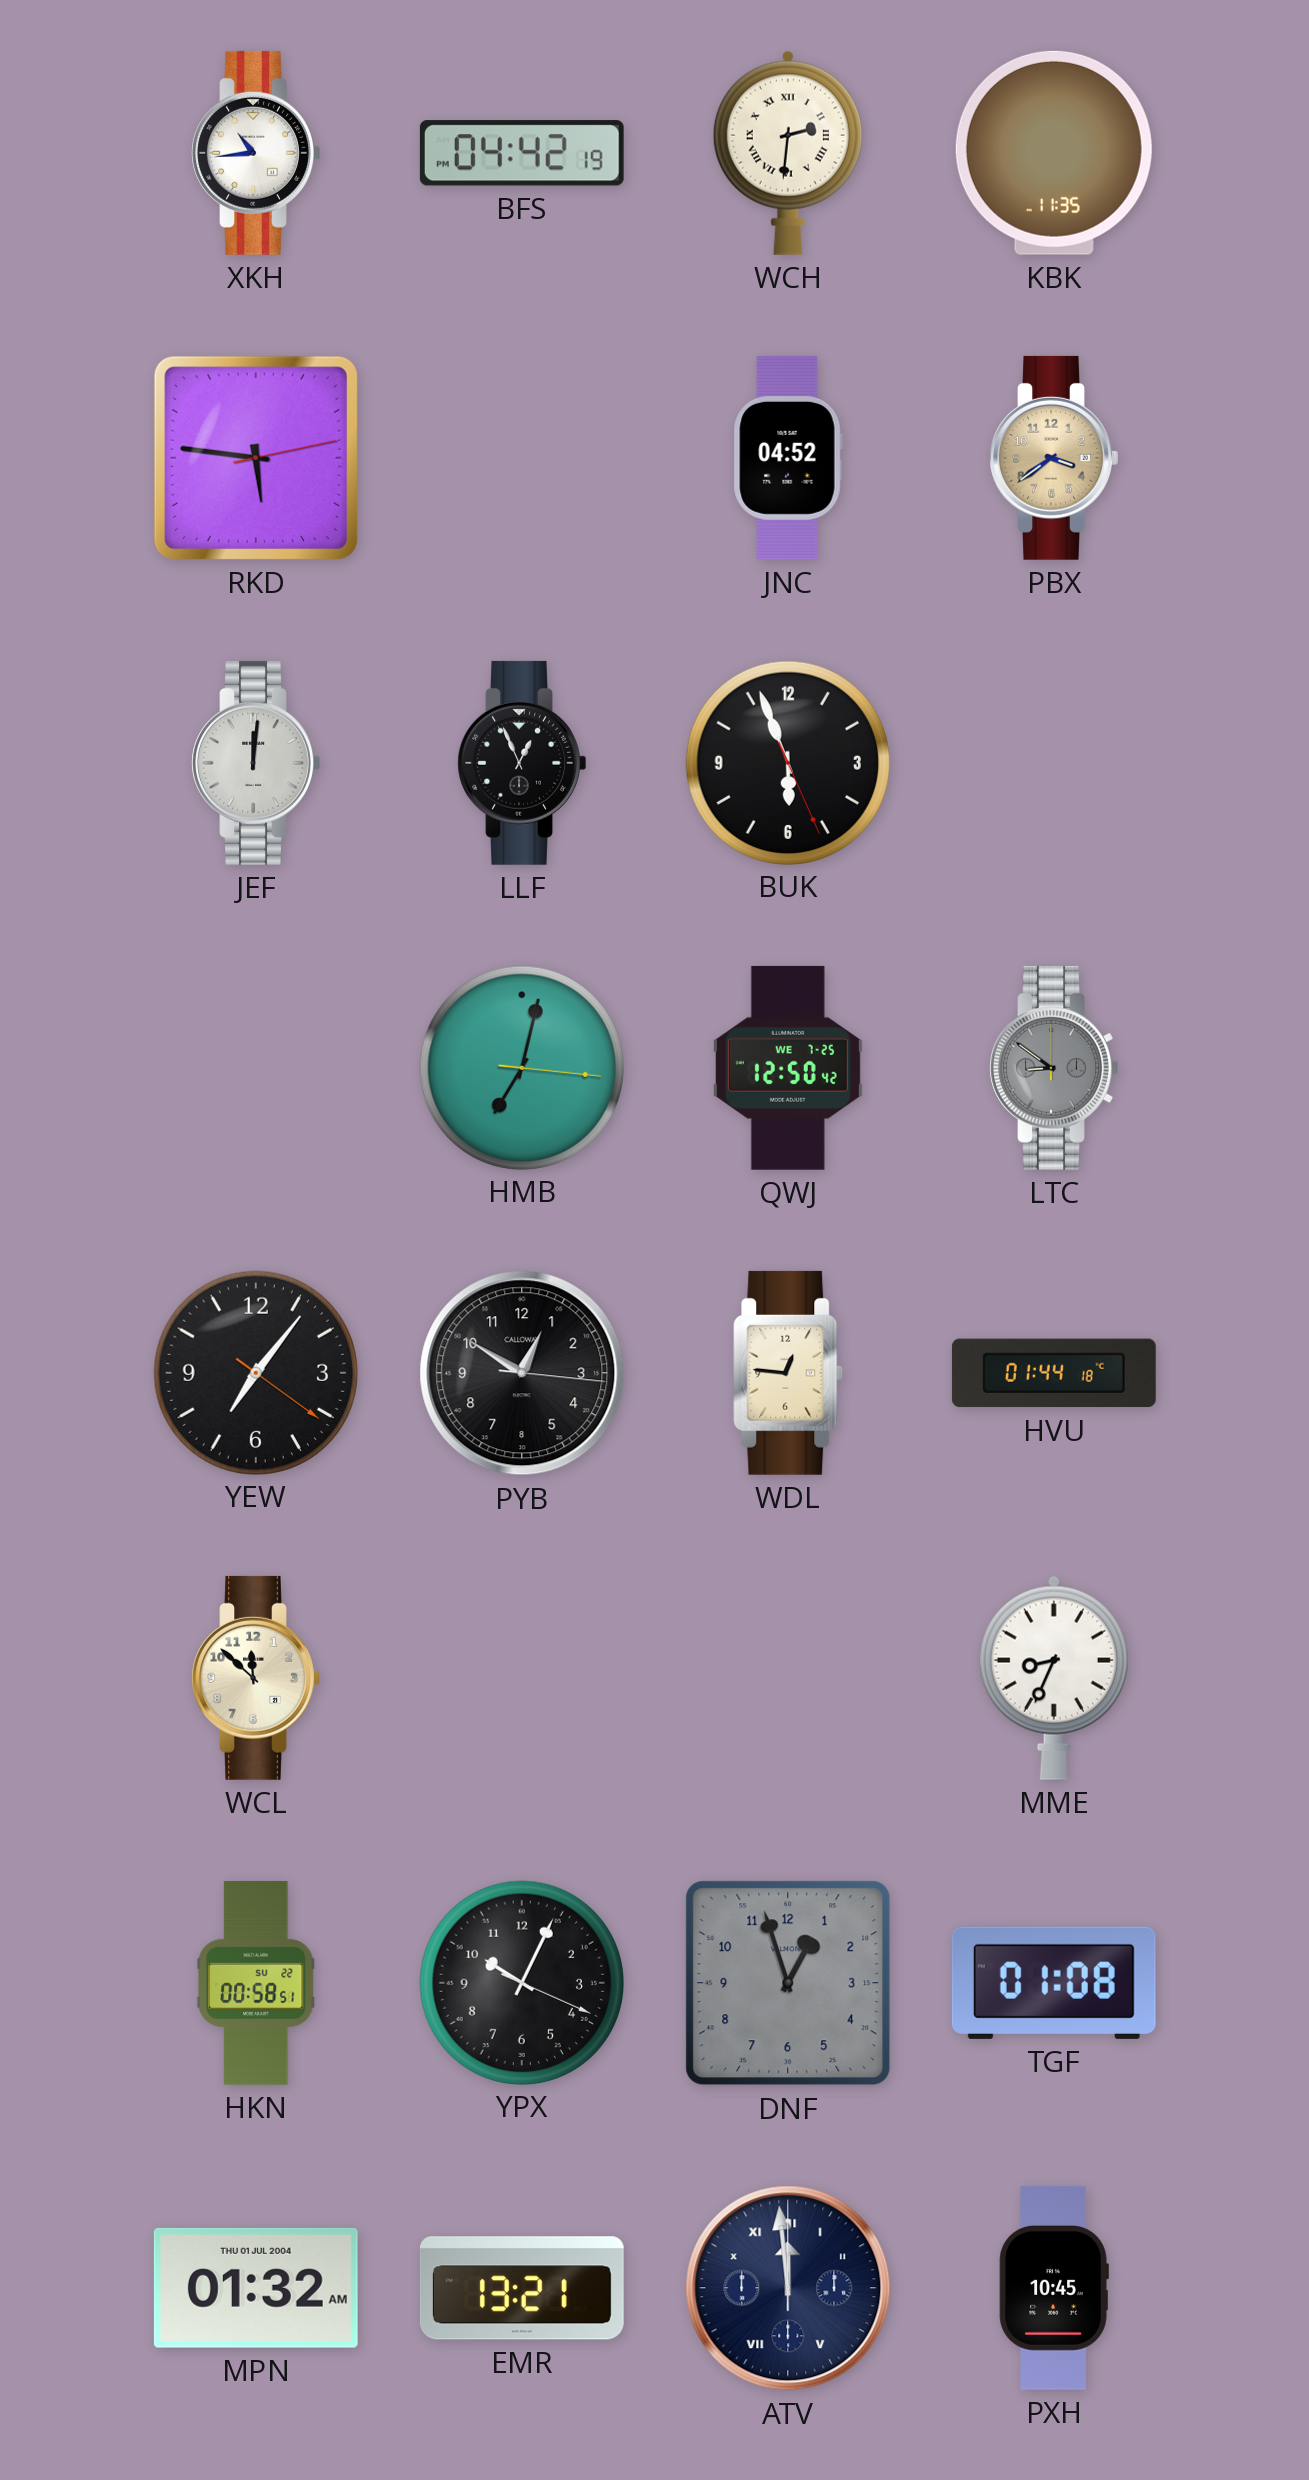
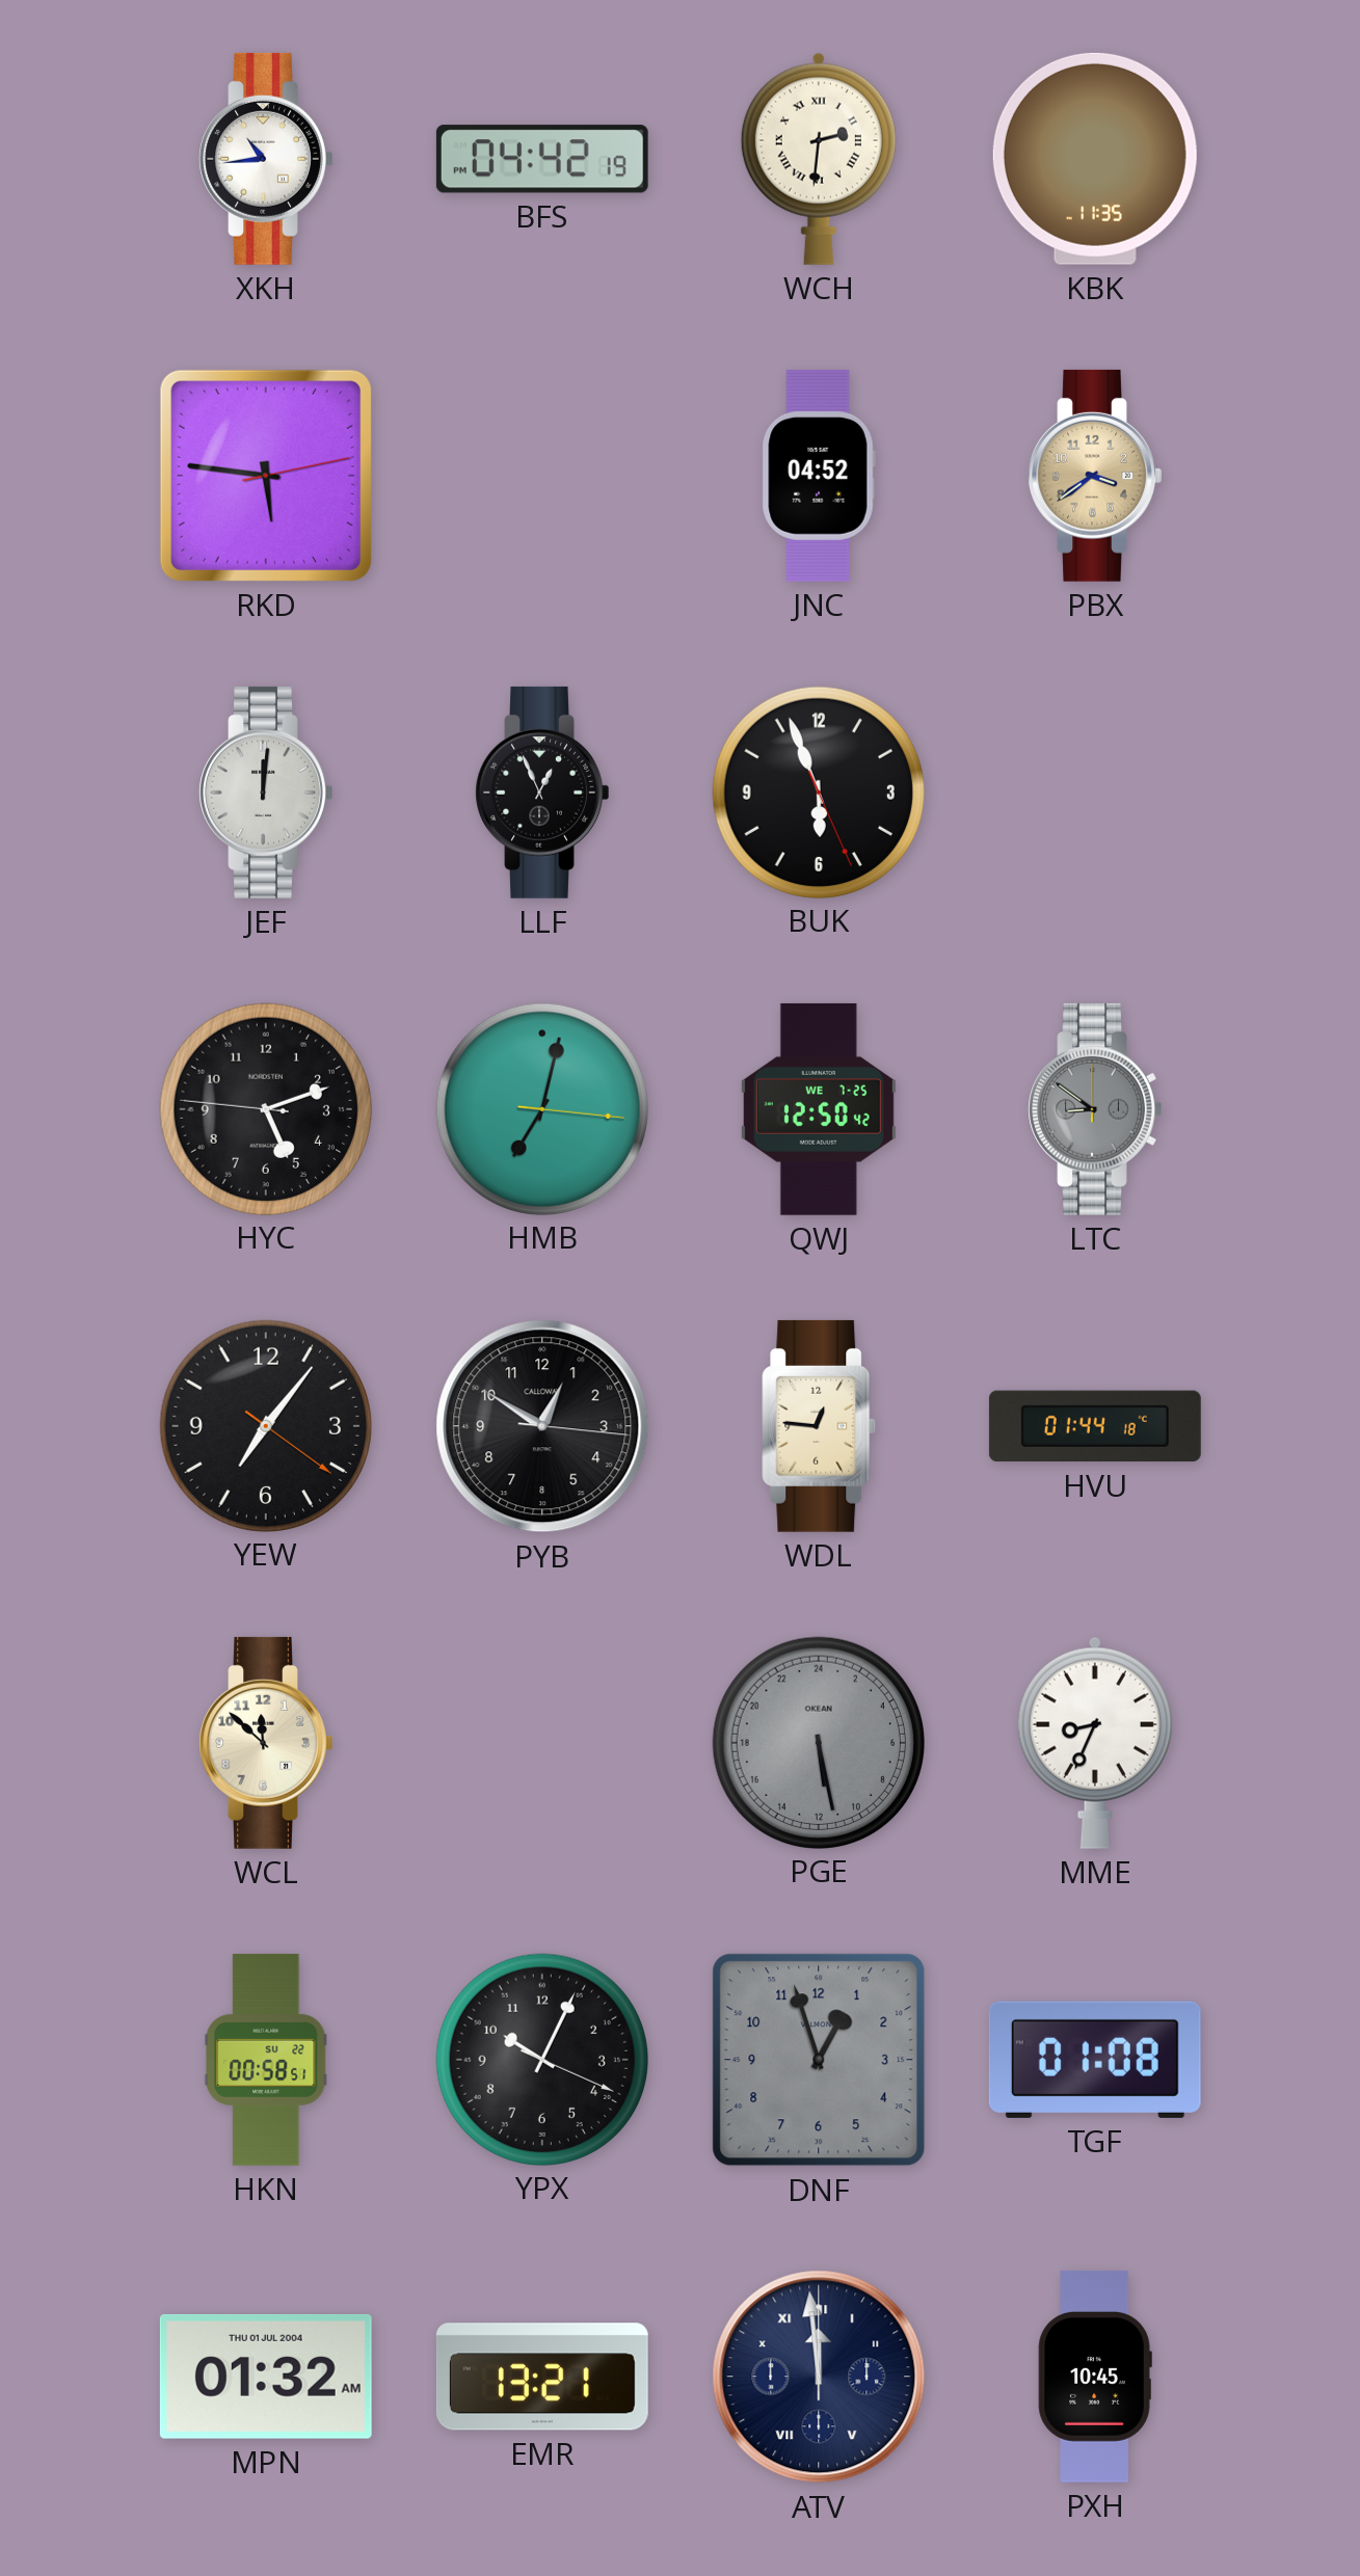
HYC: none -> 5:11 (265, 1108)
PGE: none -> 11:28 (818, 1742)
